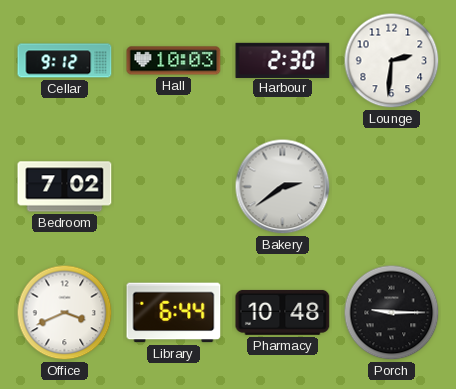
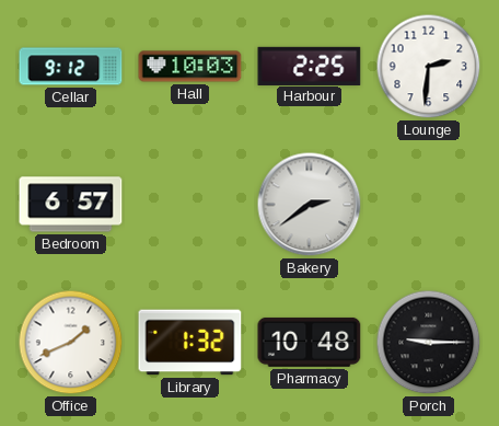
Harbour: 2:30 -> 2:25 (310, 66)
Bedroom: 7:02 -> 6:57 (71, 205)
Office: 3:41 -> 1:41 (71, 343)
Library: 6:44 -> 1:32 (190, 343)
